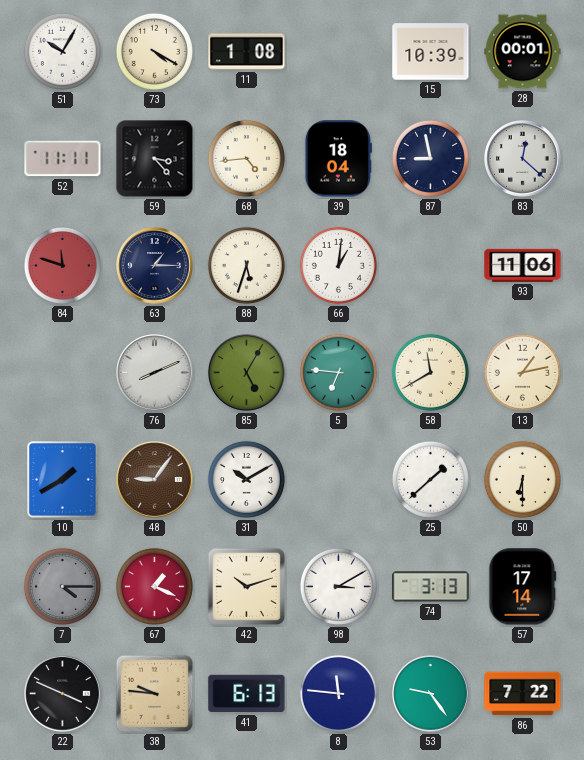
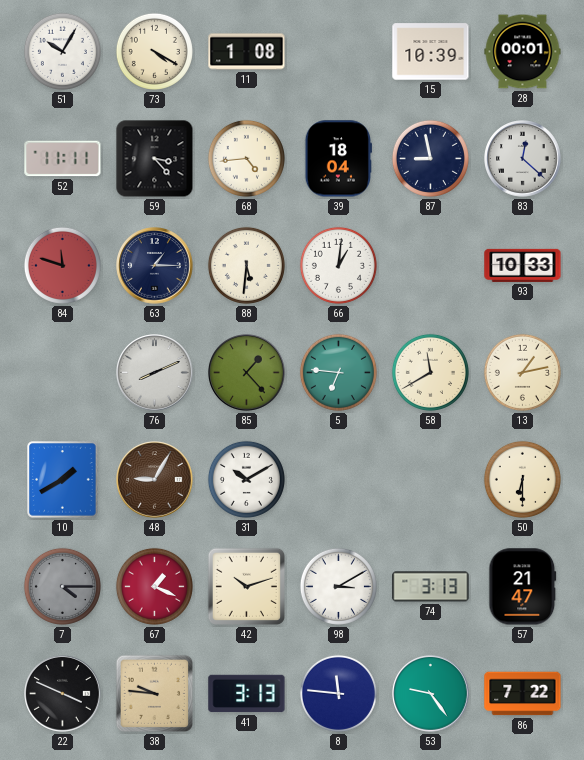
88: 5:33 -> 5:31 (246, 265)
93: 11:06 -> 10:33 (523, 265)
85: 5:05 -> 1:23 (247, 373)
48: 9:06 -> 9:05 (155, 480)
25: 1:38 -> none (430, 479)
57: 17:14 -> 21:47 (523, 587)
41: 6:13 -> 3:13 (247, 694)
